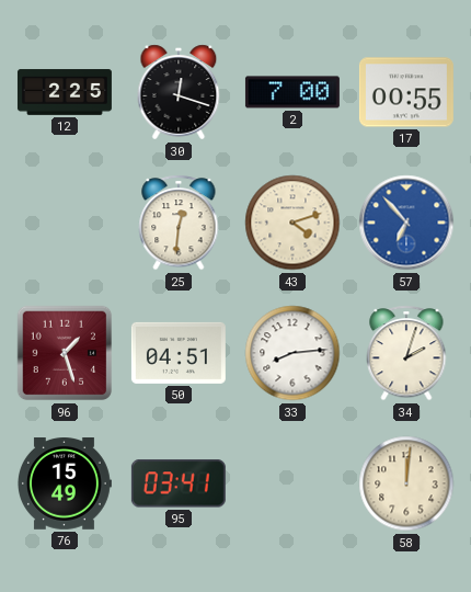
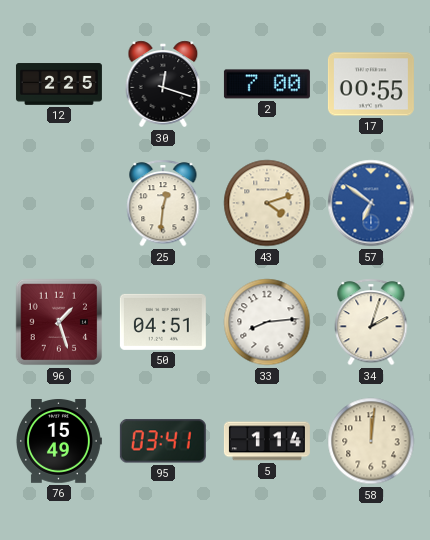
57: 6:53 -> 6:51 (371, 203)
5: none -> 1:14 (267, 441)
